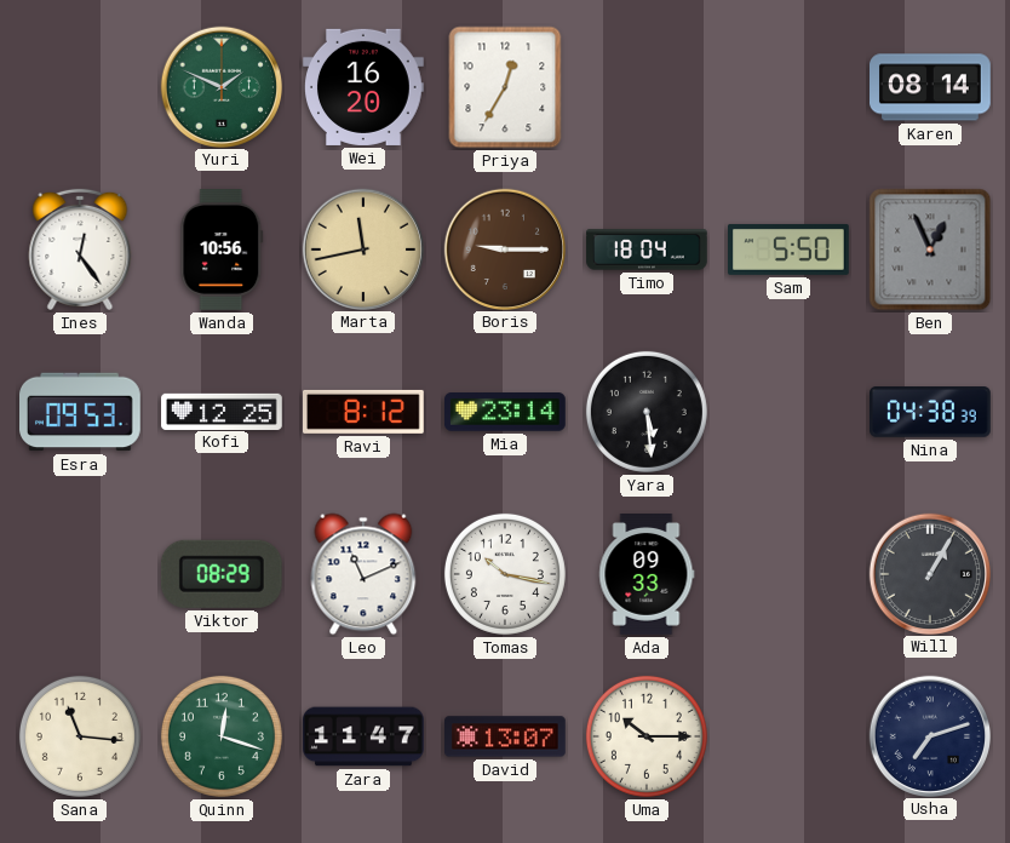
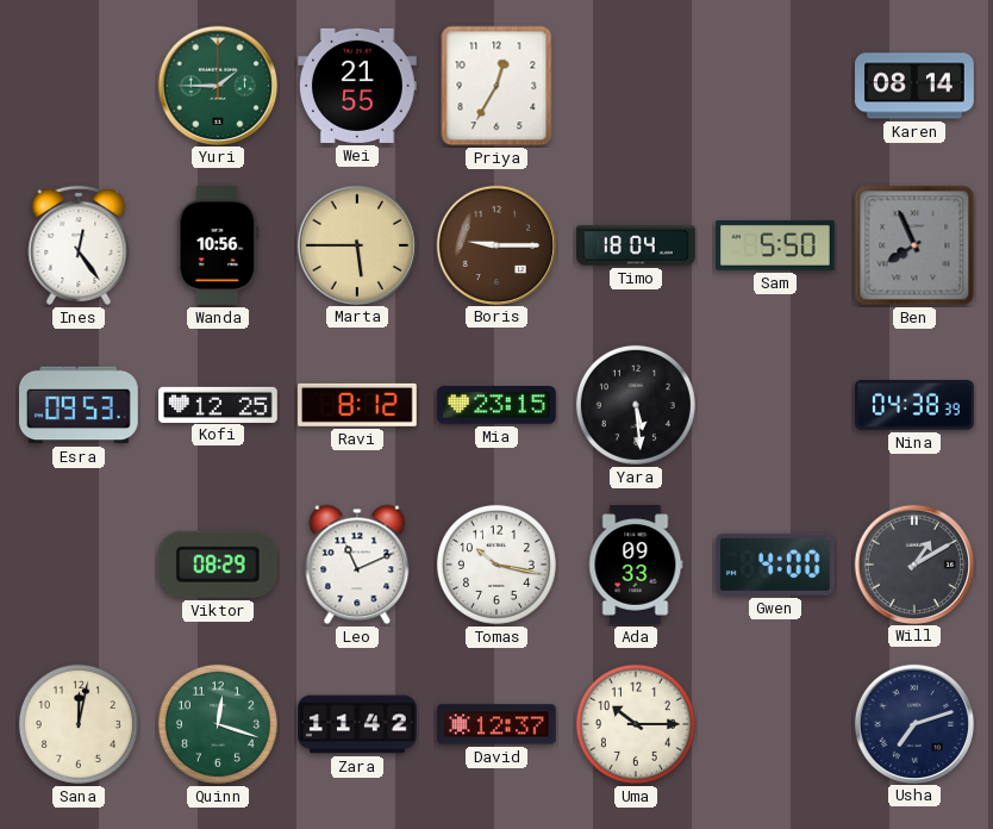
Yuri: 1:49 -> 1:45 (217, 85)
Wei: 16:20 -> 21:55 (358, 86)
Marta: 11:43 -> 5:45 (356, 244)
Ben: 12:56 -> 7:56 (914, 245)
Mia: 23:14 -> 23:15 (498, 405)
Gwen: none -> 4:00 (775, 565)
Will: 1:05 -> 1:10 (913, 563)
Sana: 11:16 -> 12:02 (79, 724)
Zara: 11:47 -> 11:42 (357, 724)
David: 13:07 -> 12:37 (498, 724)
